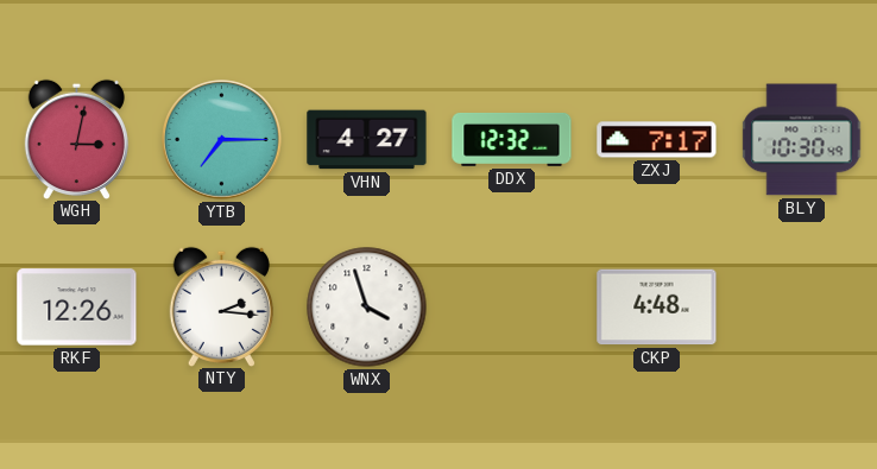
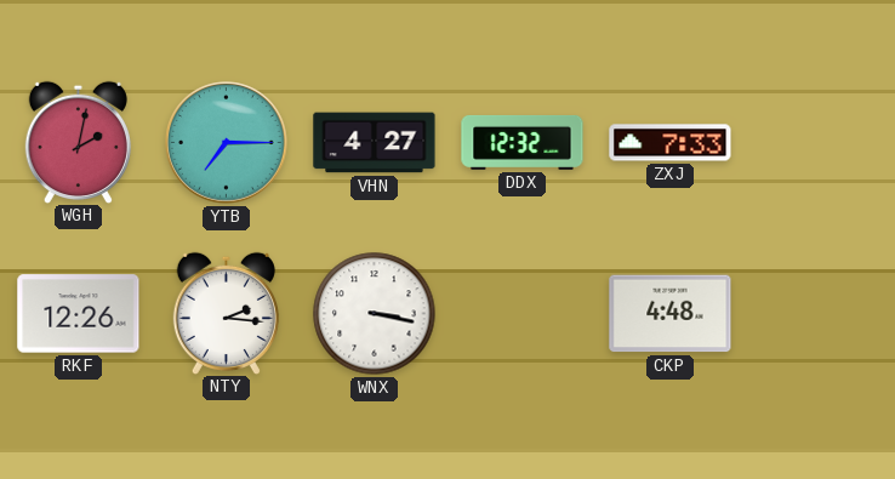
WGH: 3:02 -> 2:02 (78, 142)
ZXJ: 7:17 -> 7:33 (671, 143)
BLY: 10:30 -> none (802, 140)
WNX: 3:57 -> 3:17 (375, 314)
